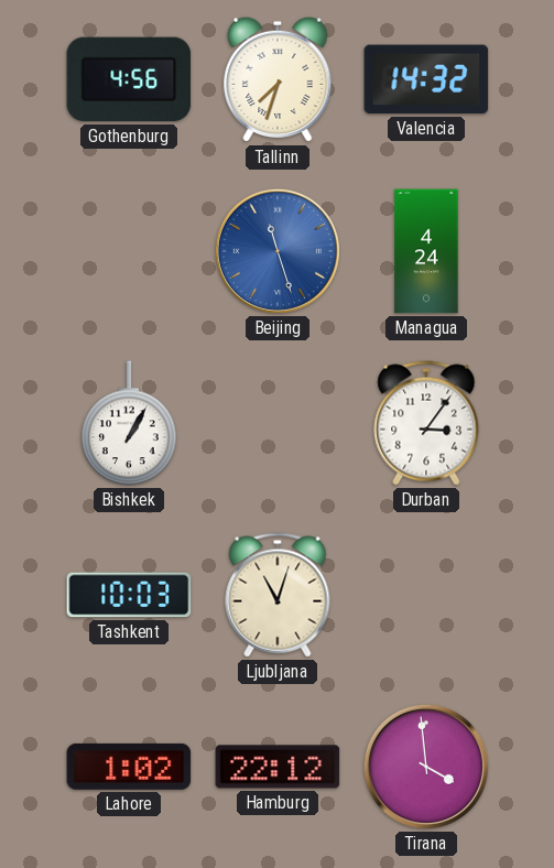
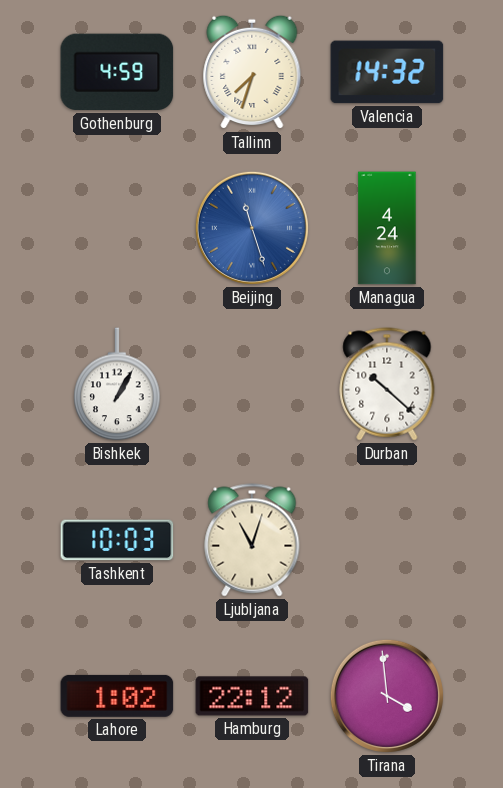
Gothenburg: 4:56 -> 4:59 (117, 72)
Durban: 3:06 -> 10:22 (387, 384)
